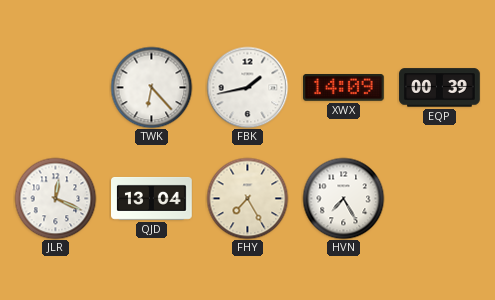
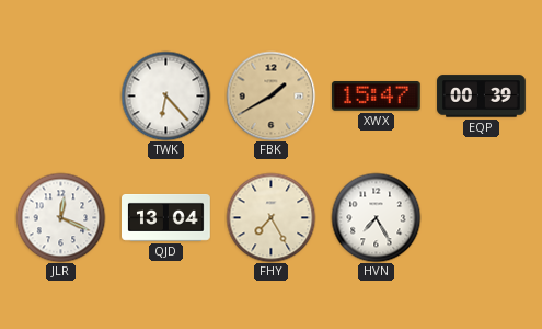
FBK: 1:43 -> 1:40 (270, 95)
FBK dial: white -> champagne (270, 95)
XWX: 14:09 -> 15:47 (377, 97)
